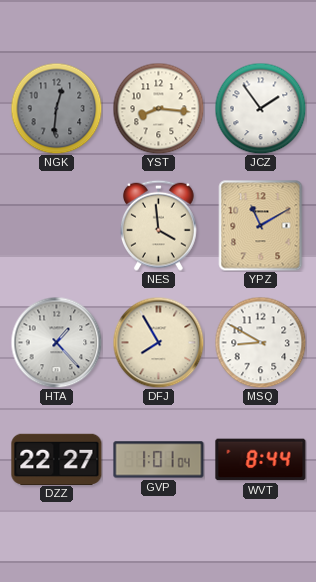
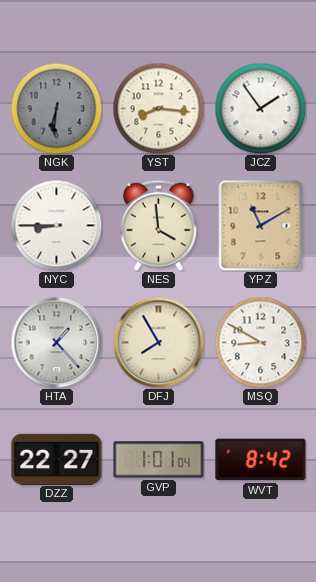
NGK: 12:31 -> 6:31 (56, 108)
NYC: none -> 8:45 (56, 225)
WVT: 8:44 -> 8:42 (261, 460)
